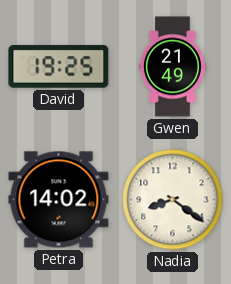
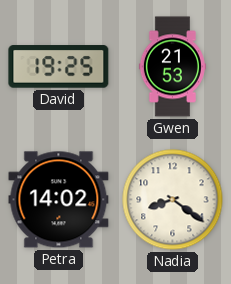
Gwen: 21:49 -> 21:53 (172, 67)
